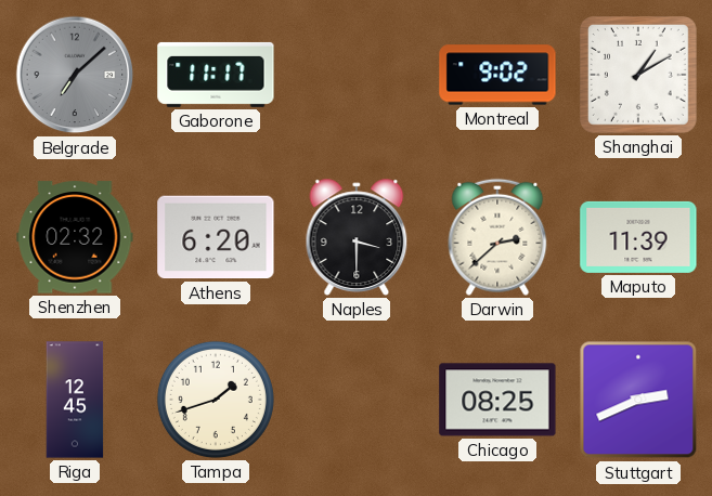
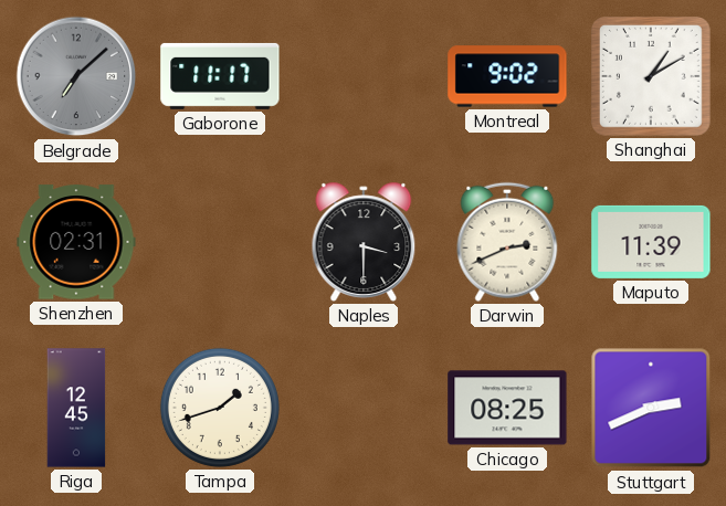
Shenzhen: 02:32 -> 02:31 (76, 242)
Athens: 6:20 -> none (216, 237)
Darwin: 2:38 -> 2:41 (507, 242)
